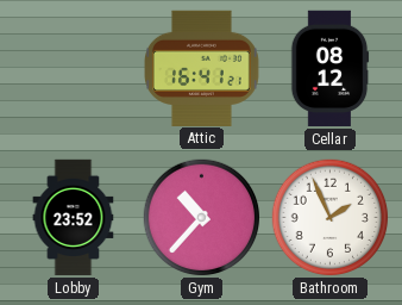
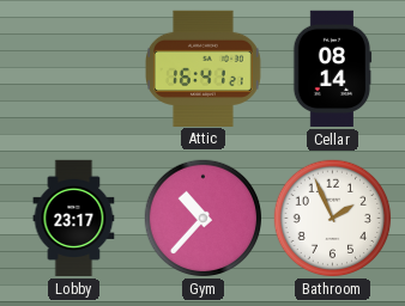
Cellar: 08:12 -> 08:14 (332, 69)
Lobby: 23:52 -> 23:17 (74, 219)
